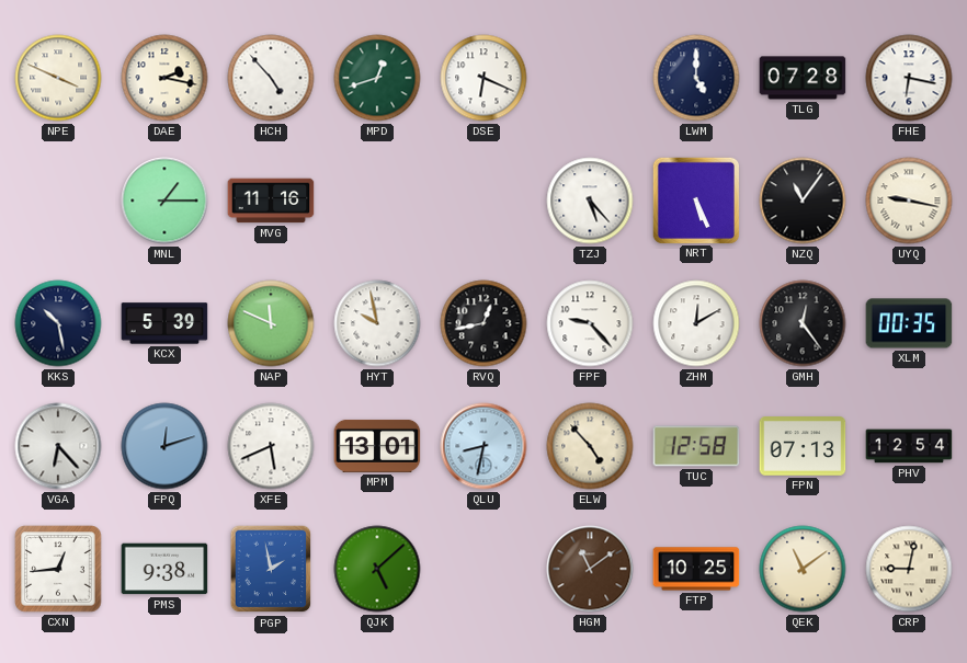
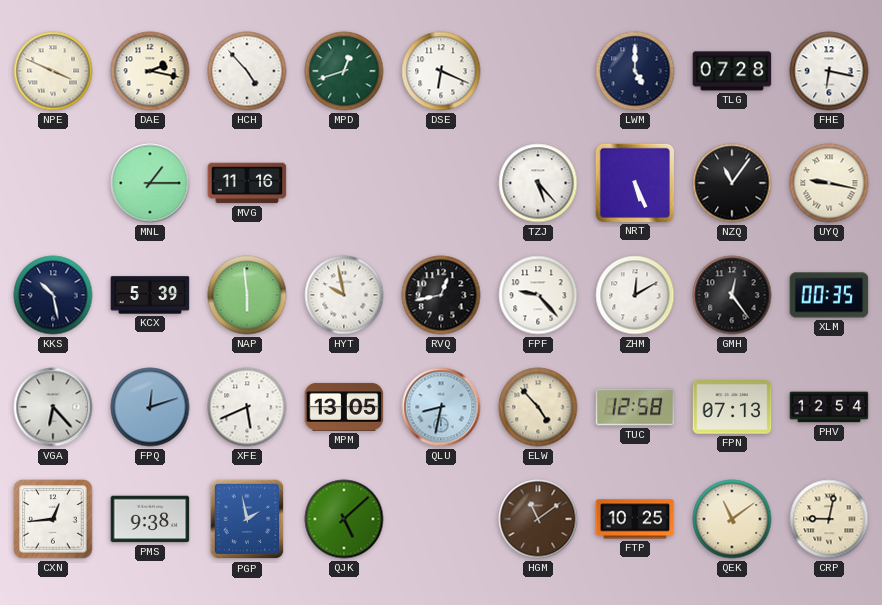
NAP: 11:49 -> 5:59 (247, 295)
MPM: 13:01 -> 13:05 (344, 407)
